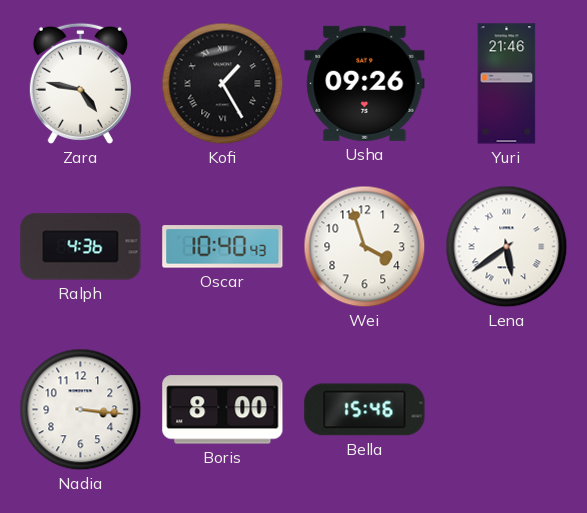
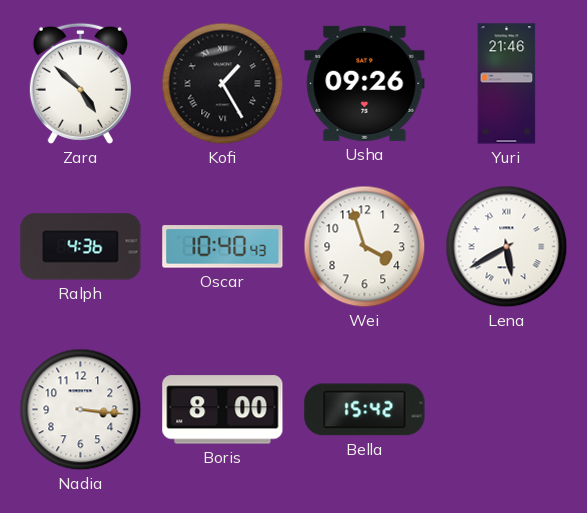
Zara: 4:47 -> 4:52 (80, 83)
Lena: 5:39 -> 5:40 (507, 247)
Bella: 15:46 -> 15:42 (365, 410)
